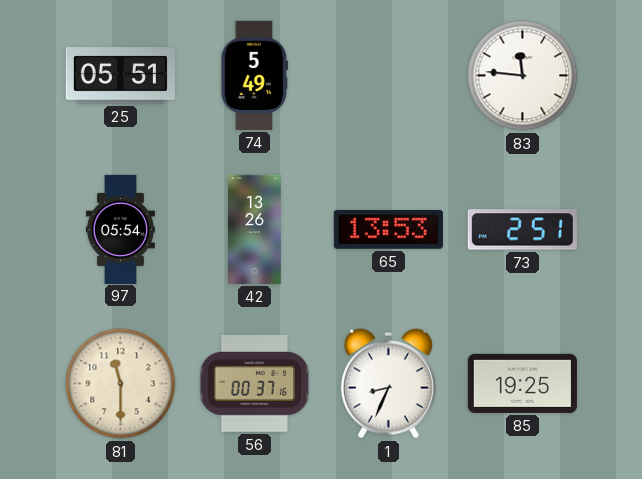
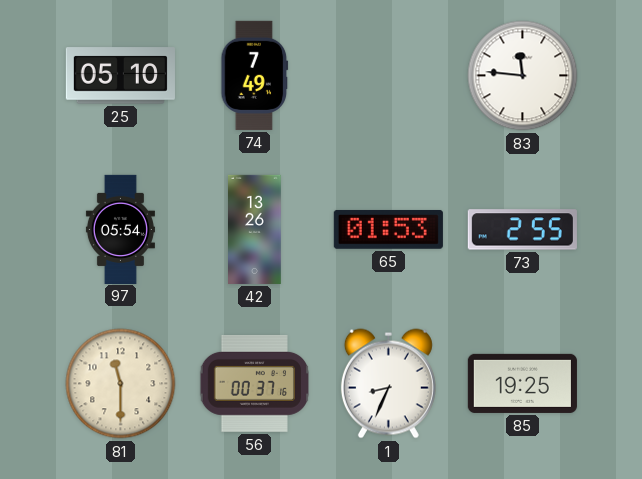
25: 05:51 -> 05:10 (120, 76)
74: 5:49 -> 7:49 (255, 75)
65: 13:53 -> 01:53 (388, 229)
73: 2:51 -> 2:55 (522, 230)
